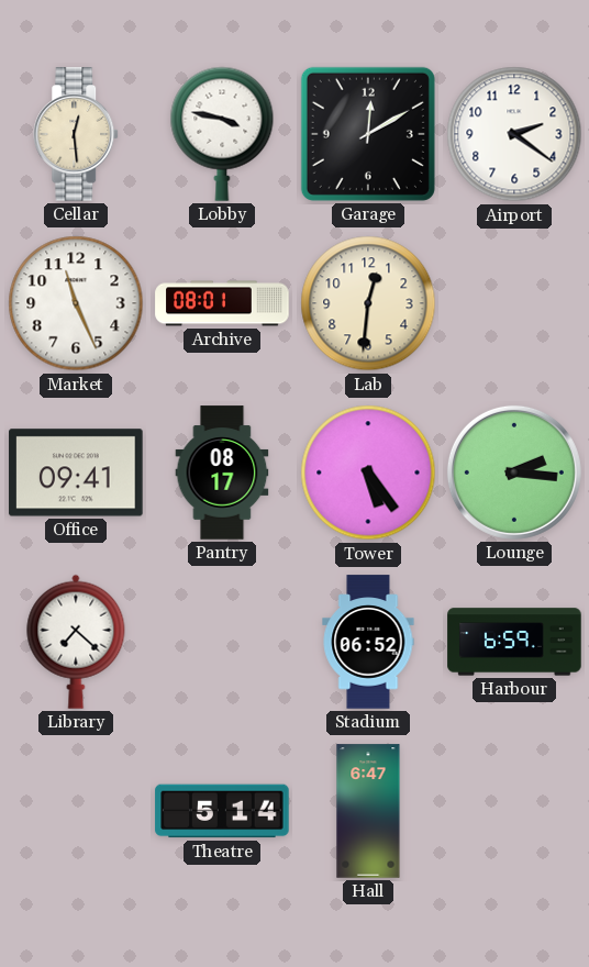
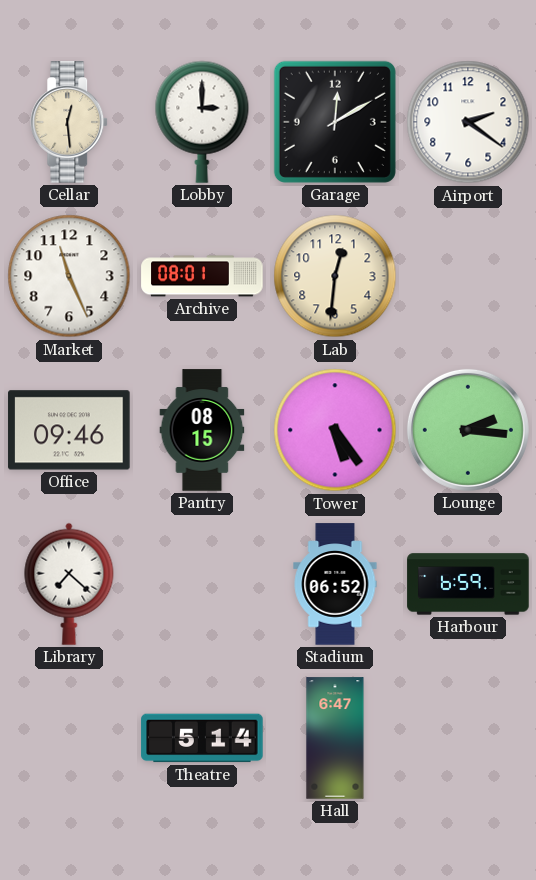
Lobby: 3:47 -> 3:00 (202, 122)
Office: 09:41 -> 09:46 (69, 430)
Pantry: 08:17 -> 08:15 (202, 430)
